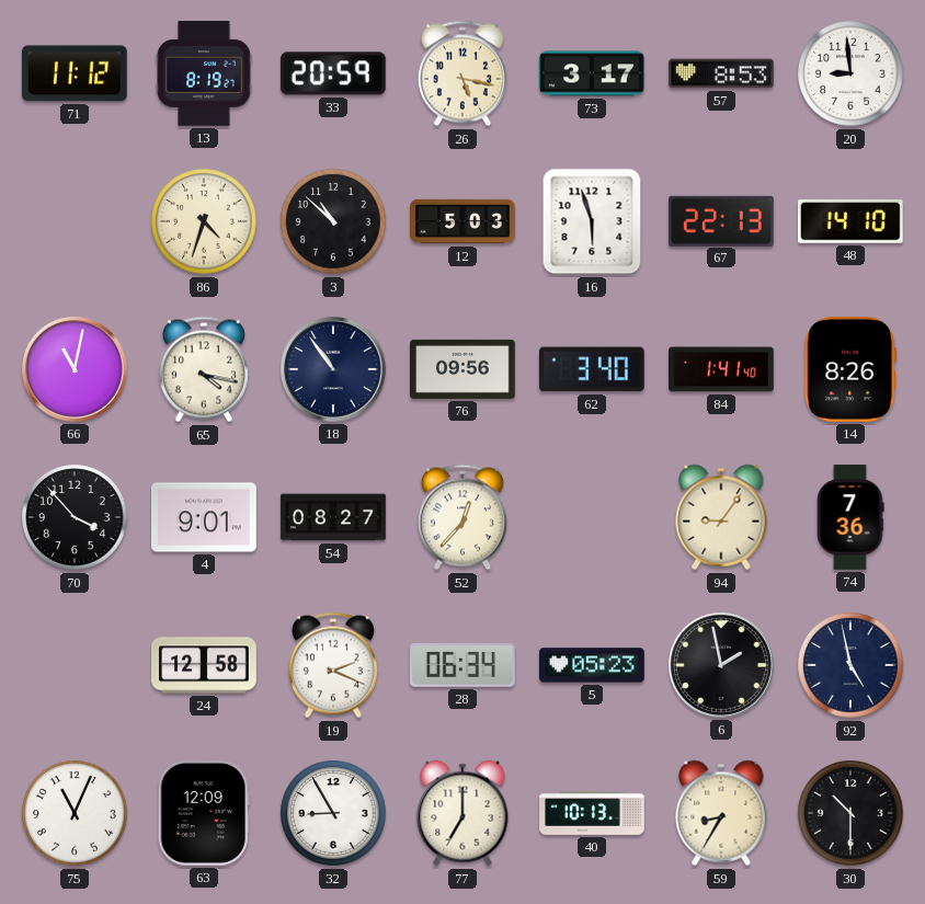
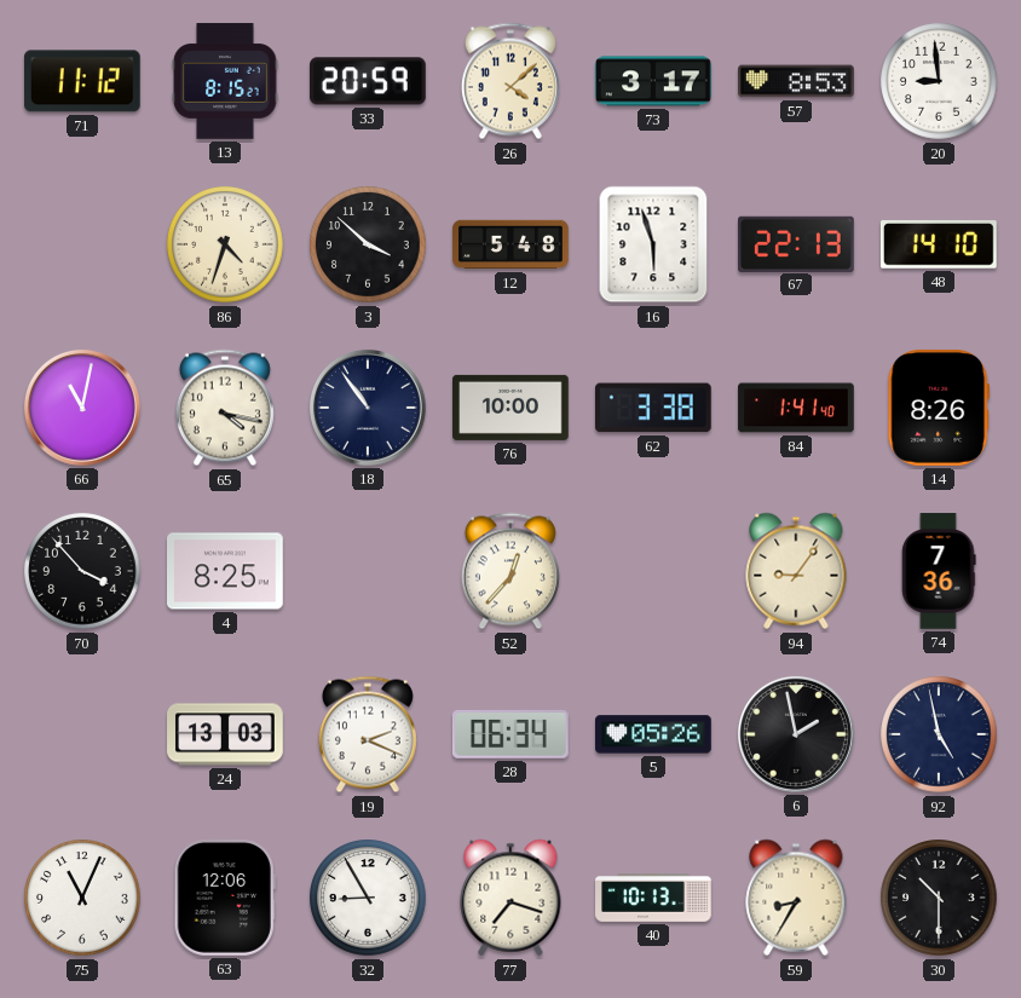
13: 8:19 -> 8:15 (225, 81)
26: 5:17 -> 4:08 (510, 81)
3: 10:52 -> 3:52 (368, 244)
12: 5:03 -> 5:48 (510, 244)
76: 09:56 -> 10:00 (510, 408)
62: 3:40 -> 3:38 (653, 408)
4: 9:01 -> 8:25 (225, 571)
54: 08:27 -> none (333, 517)
24: 12:58 -> 13:03 (225, 734)
5: 05:23 -> 05:26 (654, 734)
63: 12:09 -> 12:06 (225, 899)
77: 7:00 -> 7:18 (510, 898)
